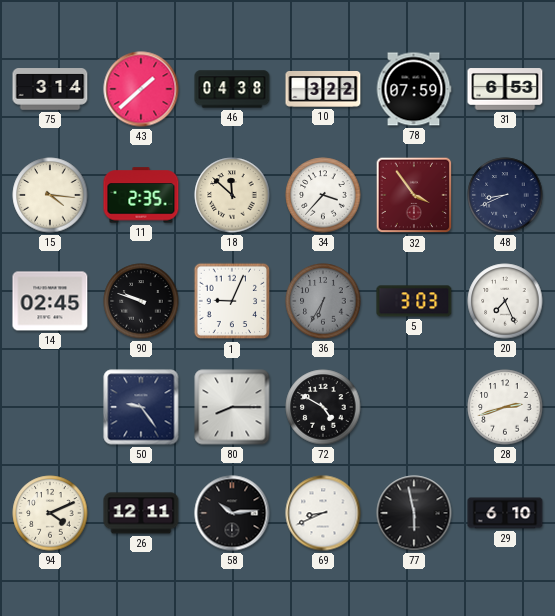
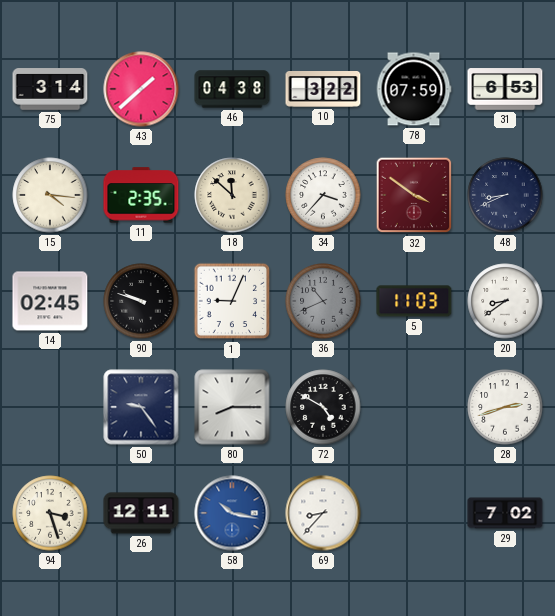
32: 3:54 -> 3:51 (414, 195)
36: 6:35 -> 10:41 (323, 301)
5: 3:03 -> 11:03 (414, 301)
20: 7:26 -> 8:39 (505, 301)
94: 4:11 -> 3:27 (50, 513)
58: 10:14 -> 10:17 (232, 513)
58 dial: black -> blue (232, 513)
69: 8:41 -> 8:37 (323, 513)
77: 5:58 -> none (414, 513)
29: 6:10 -> 7:02 (505, 513)
